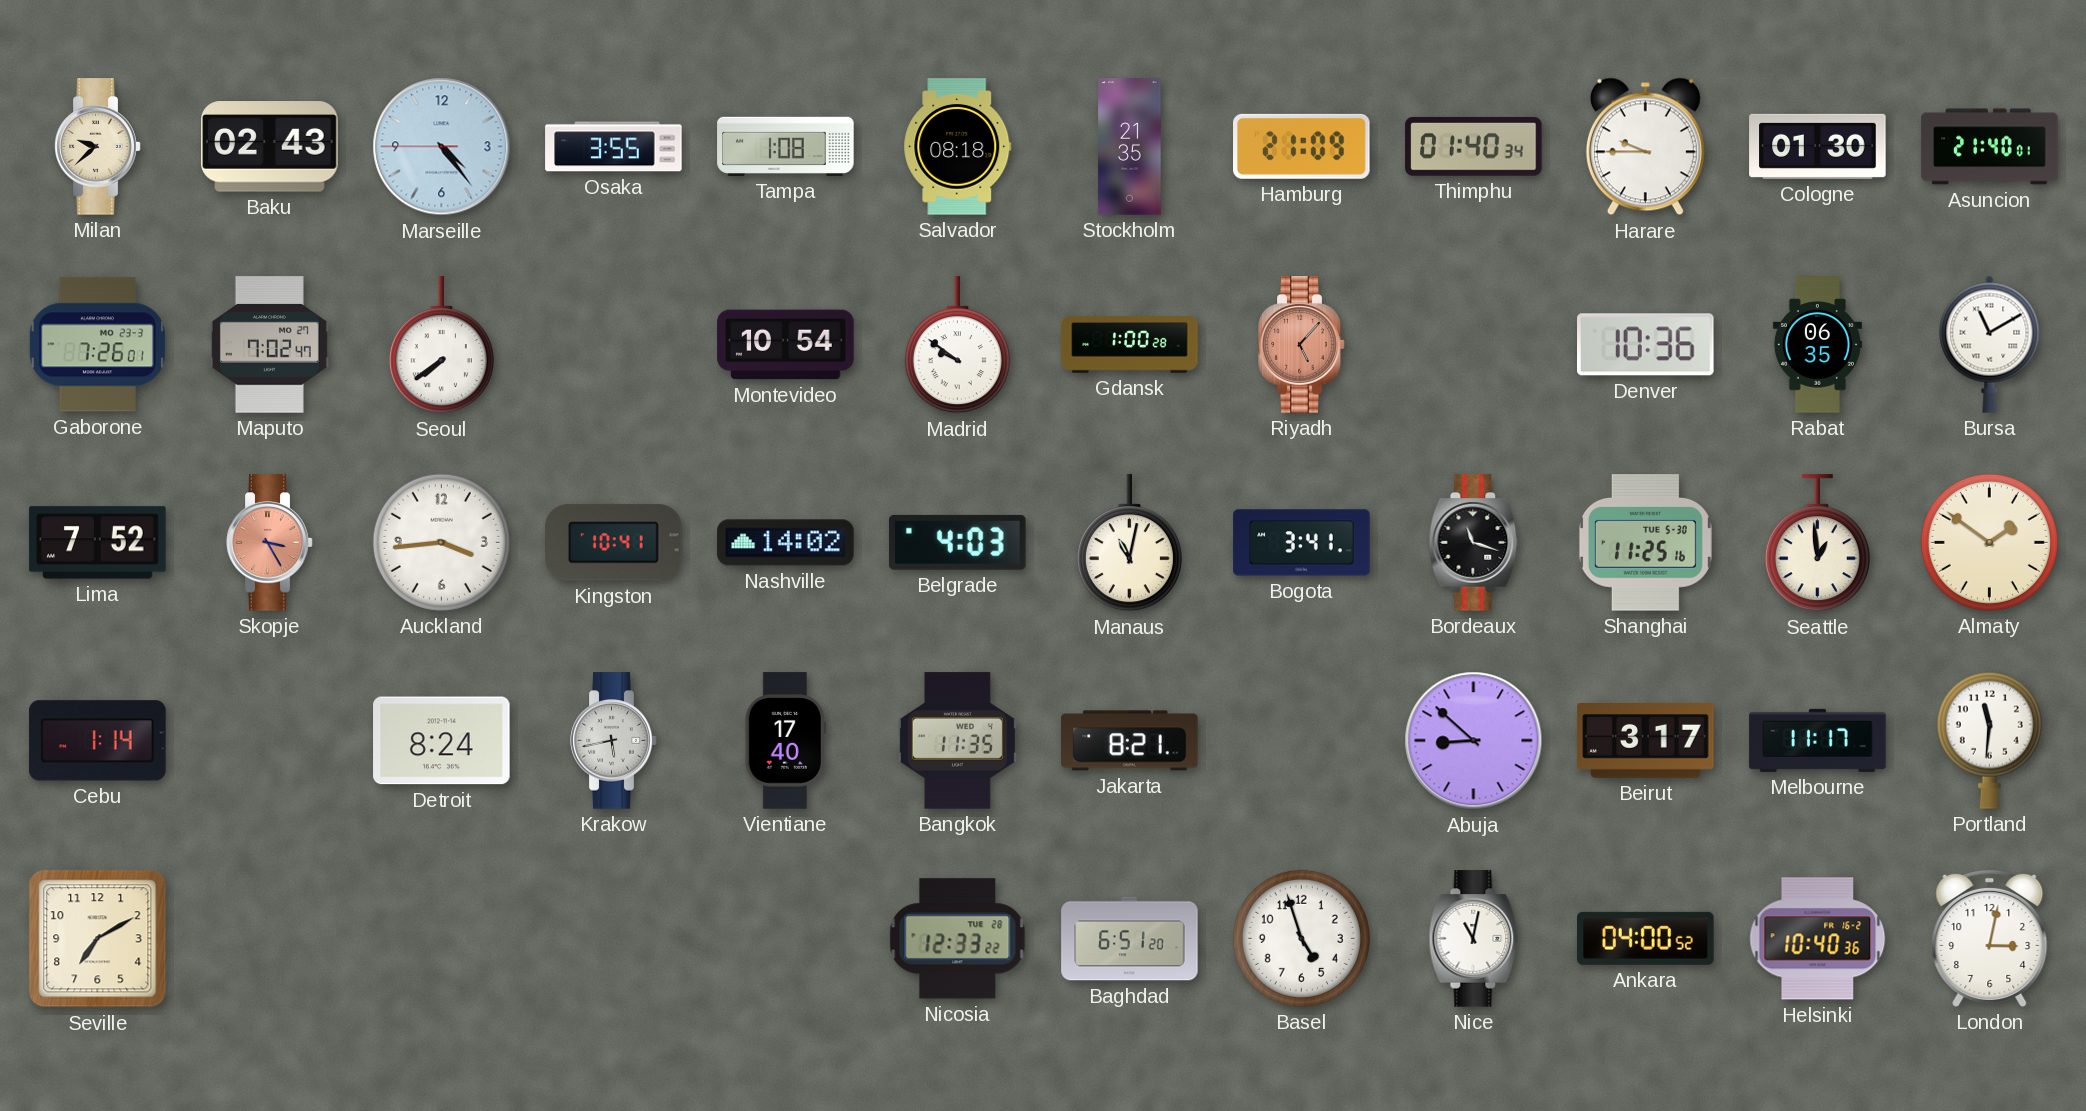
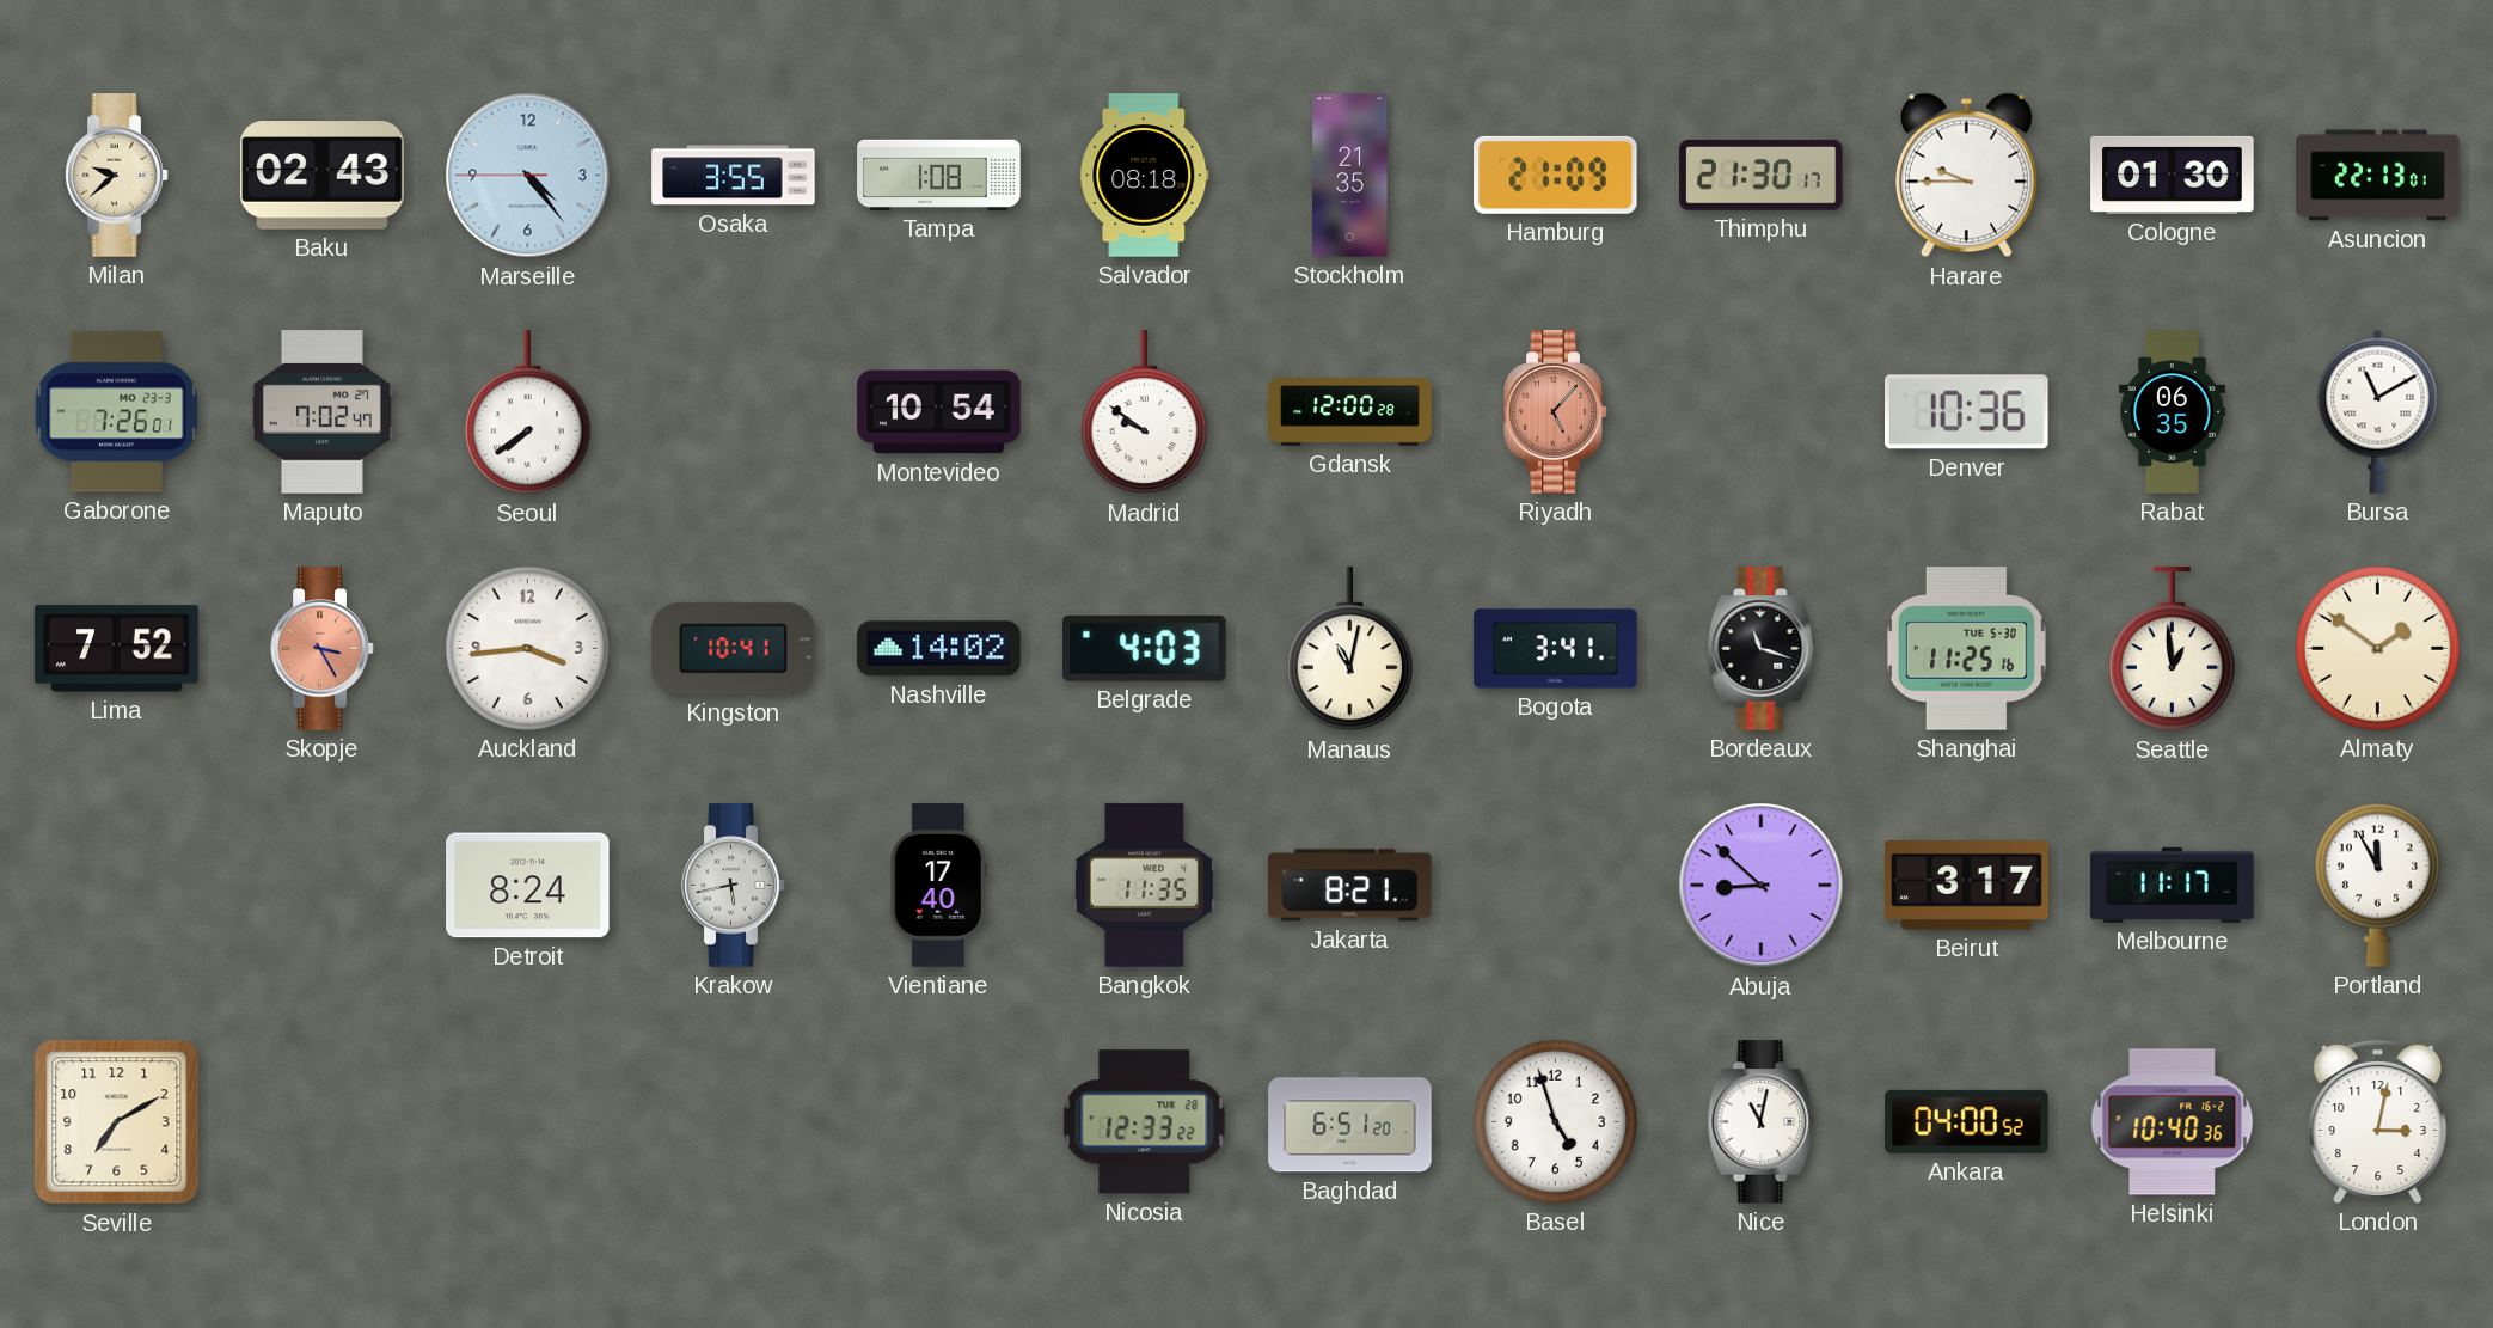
Thimphu: 01:40 -> 21:30 (1762, 175)
Asuncion: 21:40 -> 22:13 (2378, 176)
Gdansk: 1:00 -> 12:00 (1350, 412)
Cebu: 1:14 -> none (98, 741)
Portland: 11:31 -> 11:55 (2377, 885)
